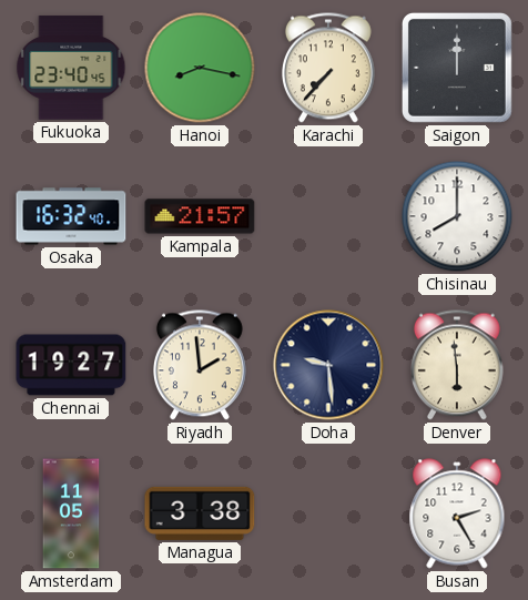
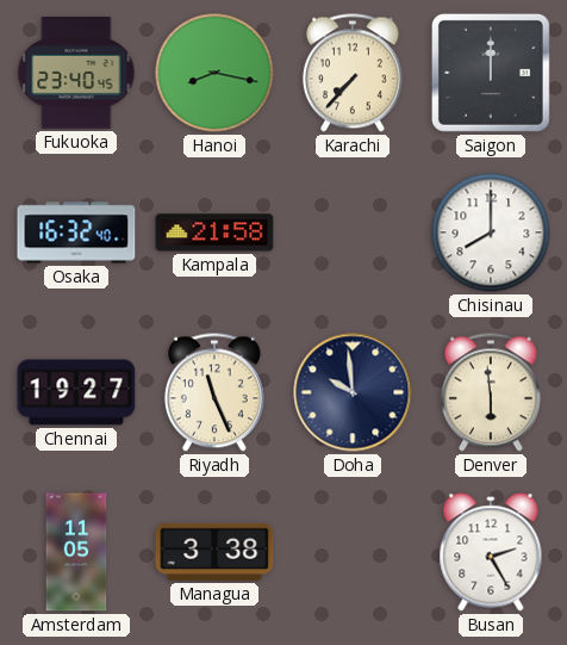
Kampala: 21:57 -> 21:58 (214, 232)
Riyadh: 1:59 -> 11:26 (214, 392)
Doha: 9:29 -> 9:59 (353, 392)
